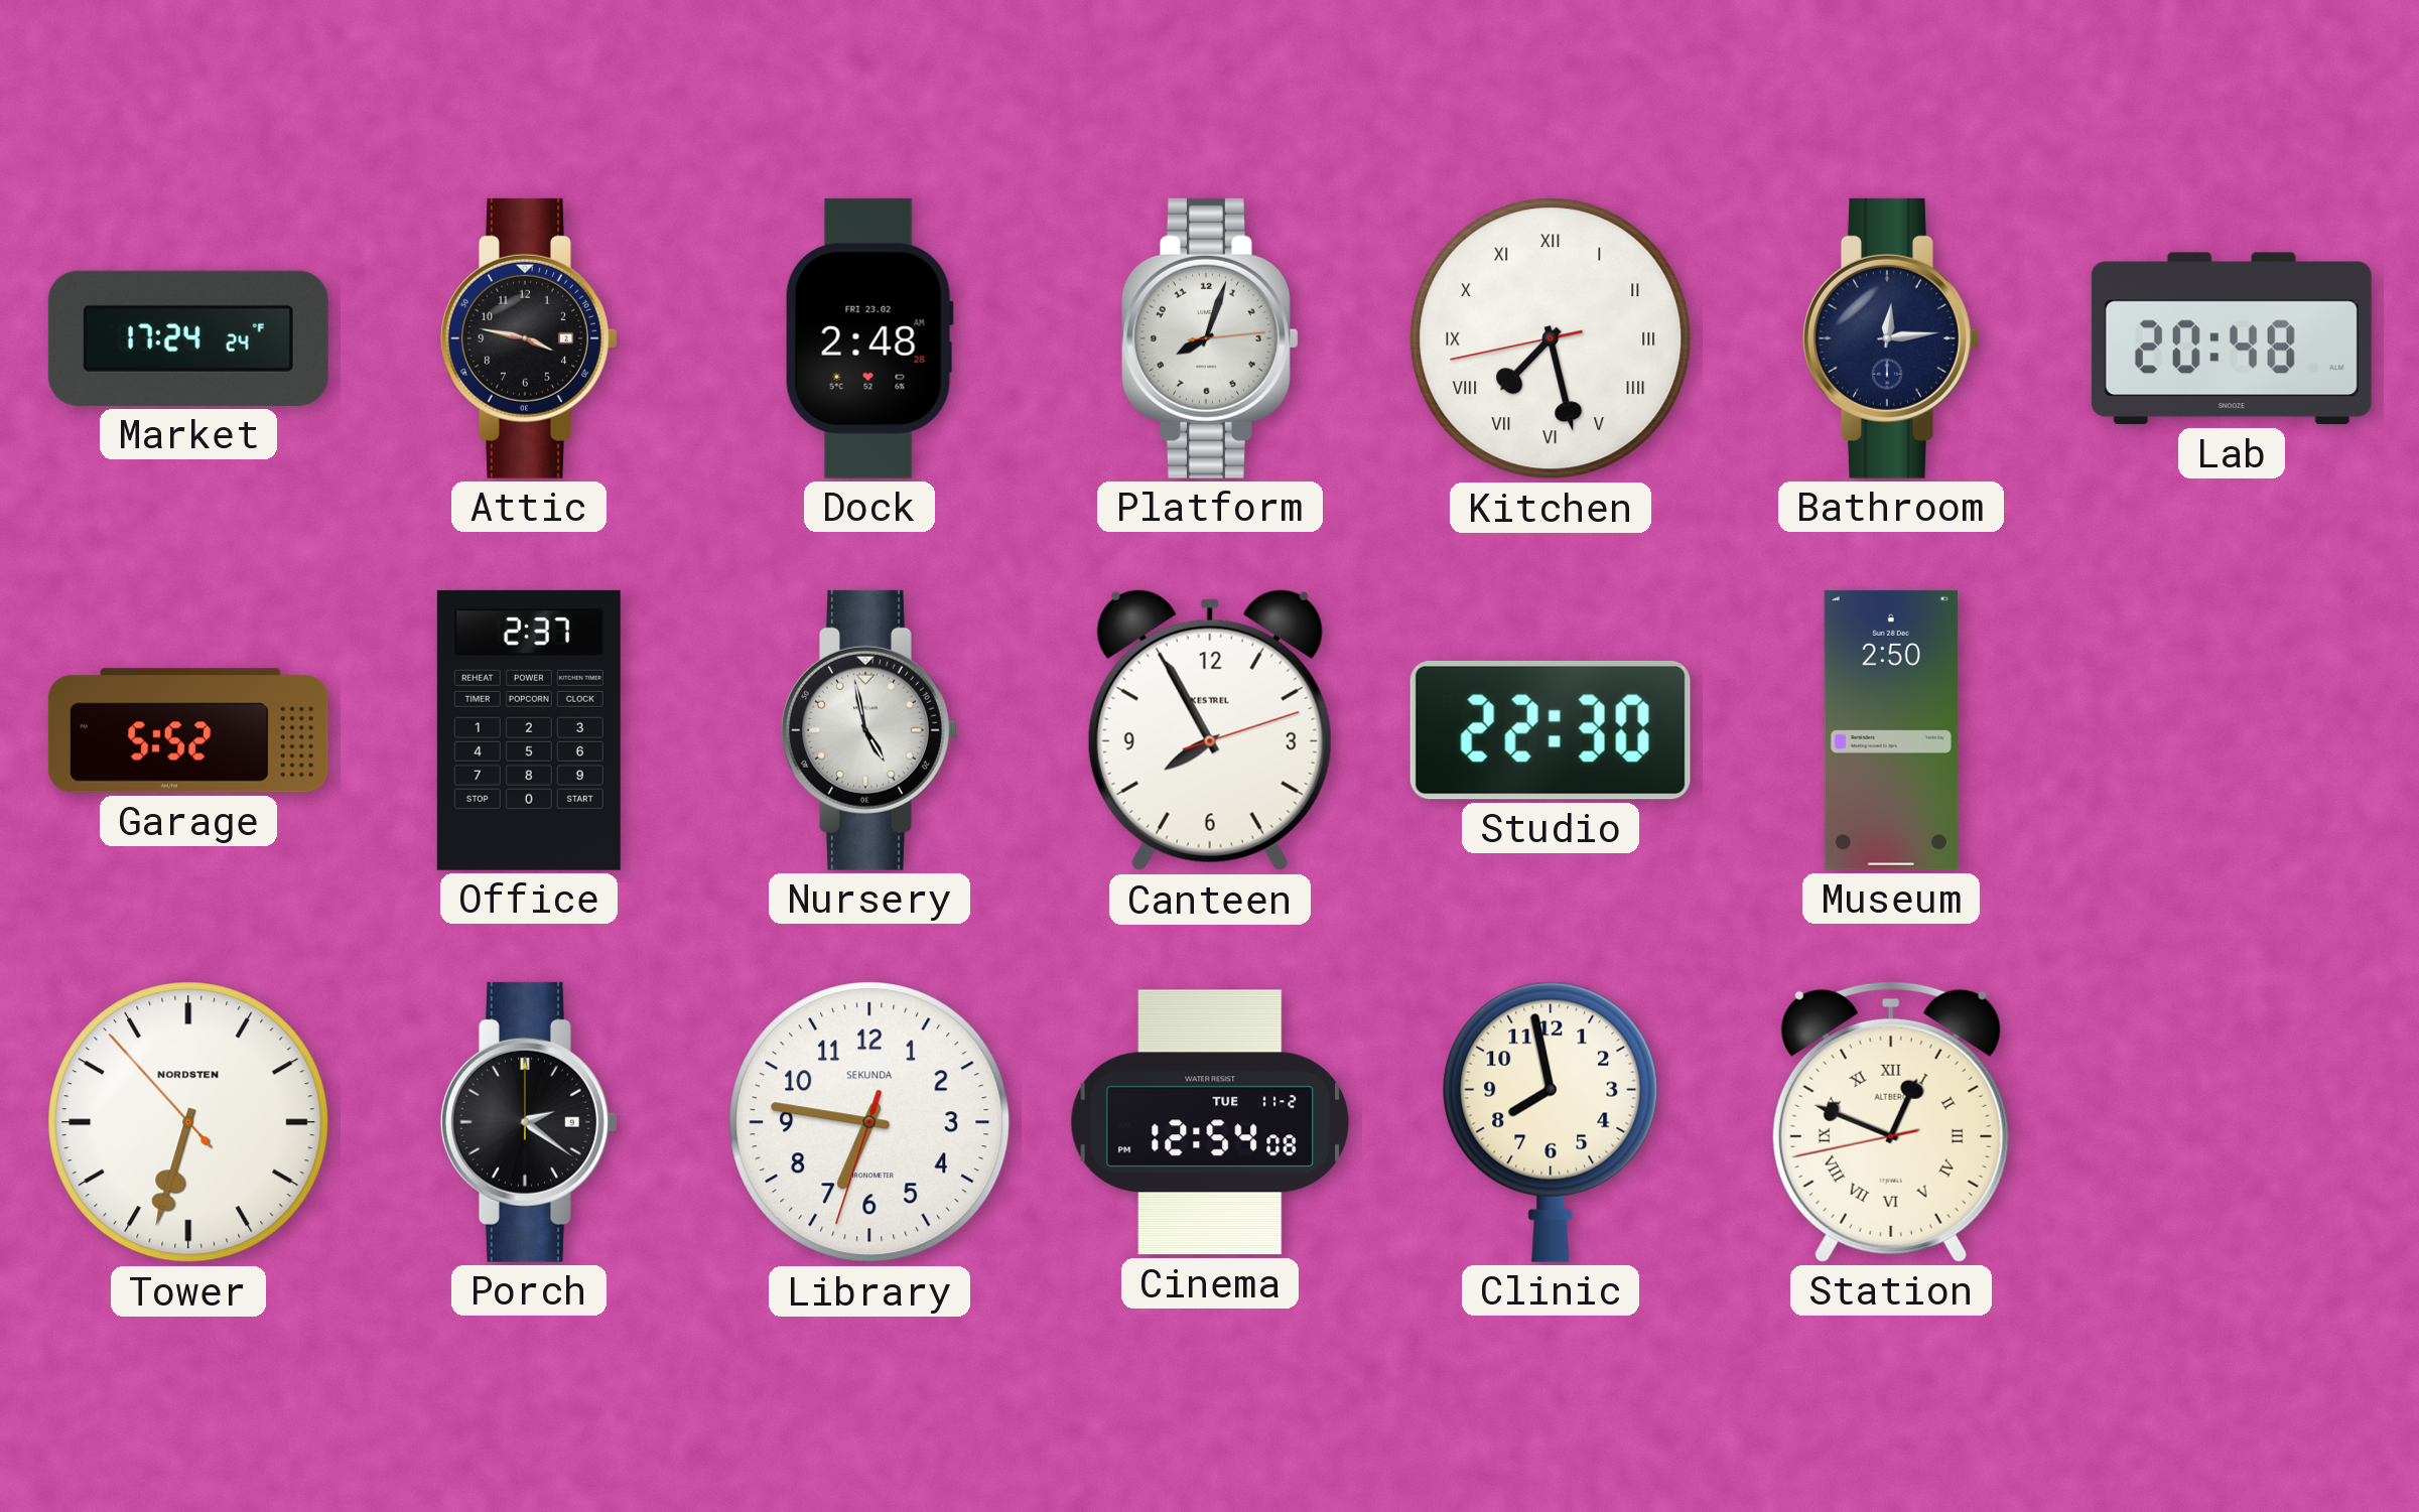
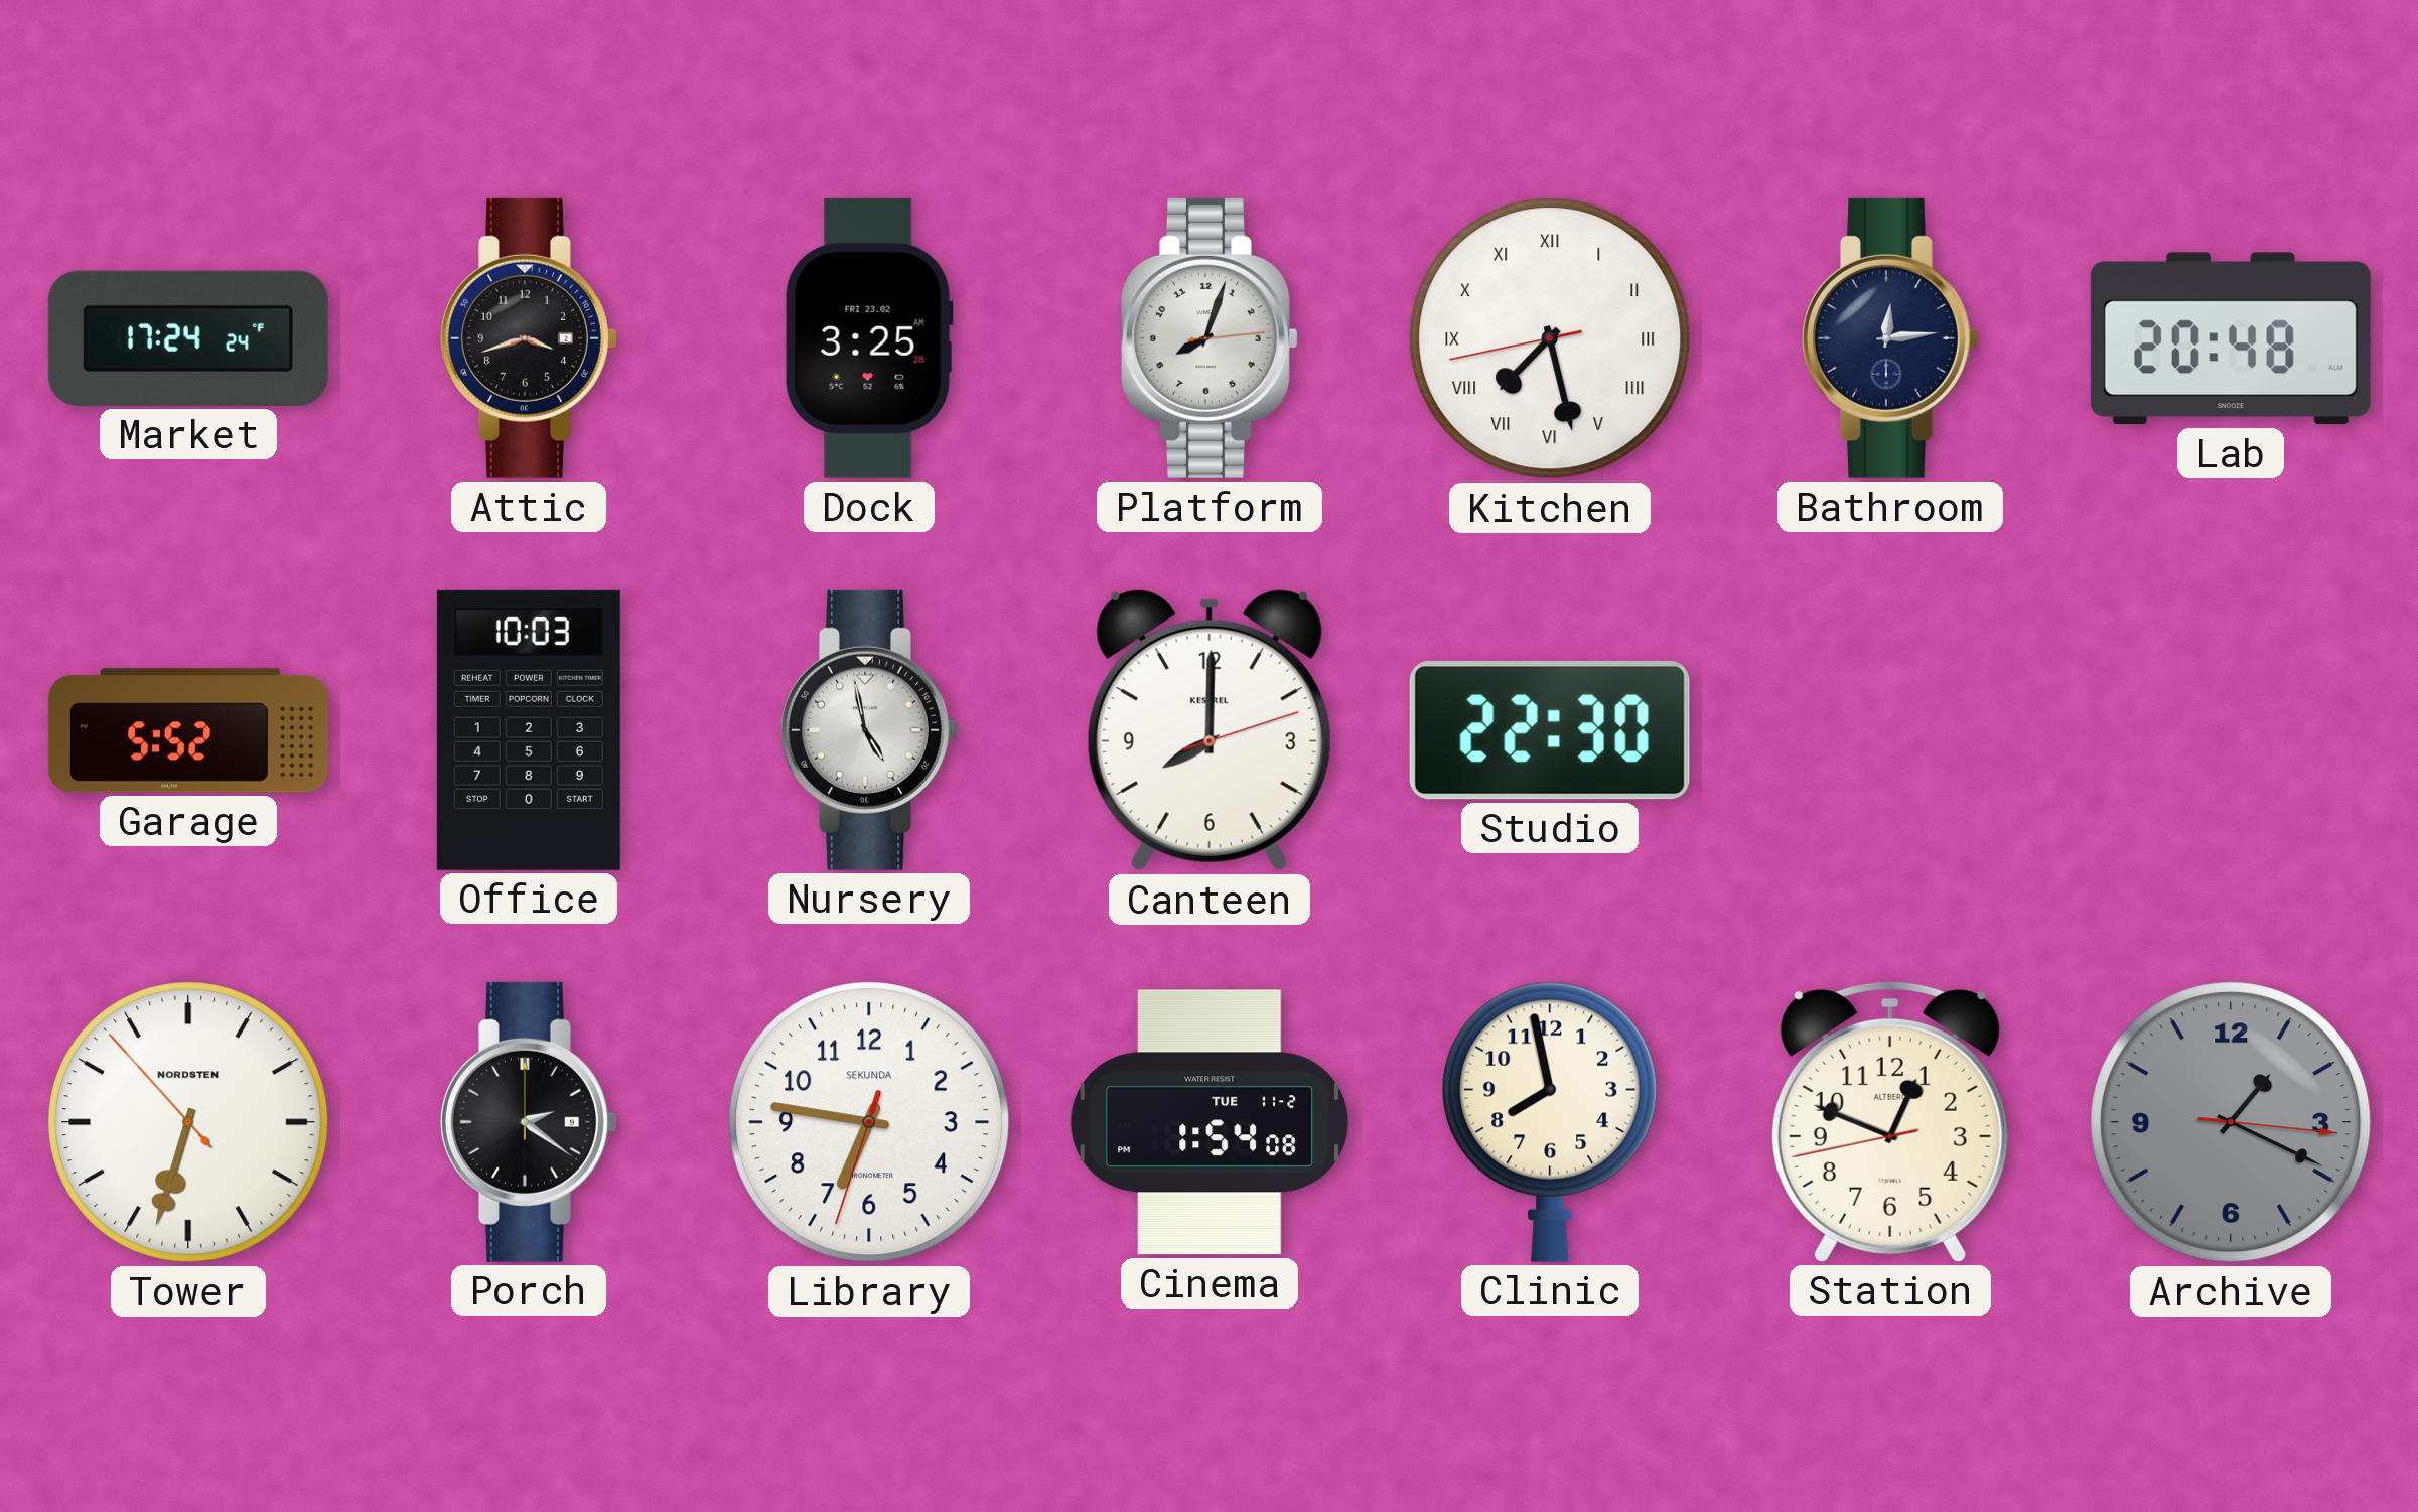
Attic: 3:47 -> 3:42 (530, 338)
Dock: 2:48 -> 3:25 (869, 338)
Office: 2:37 -> 10:03 (529, 730)
Canteen: 7:55 -> 8:00 (1210, 730)
Museum: 2:50 -> none (1891, 730)
Cinema: 12:54 -> 1:54 (1210, 1122)
Station numerals: Roman -> Arabic (1890, 1121)
Archive: none -> 1:19 (2231, 1122)
